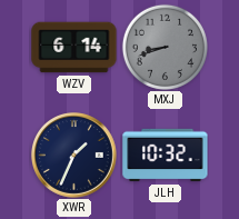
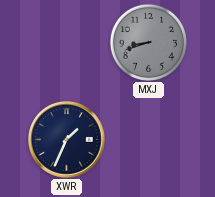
WZV: 6:14 -> none (74, 48)
JLH: 10:32 -> none (166, 156)
